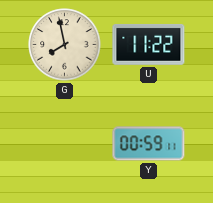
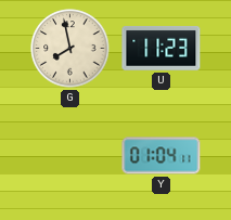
U: 11:22 -> 11:23 (162, 49)
Y: 00:59 -> 01:04 (162, 156)
